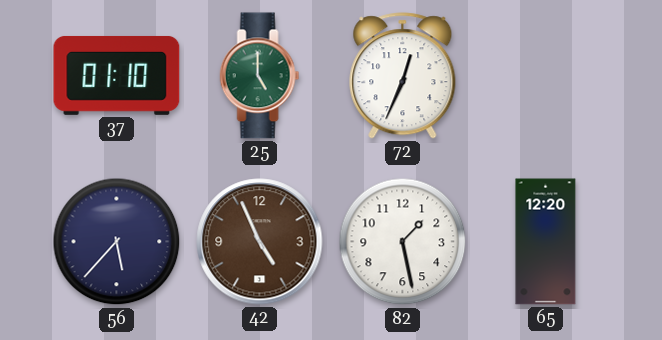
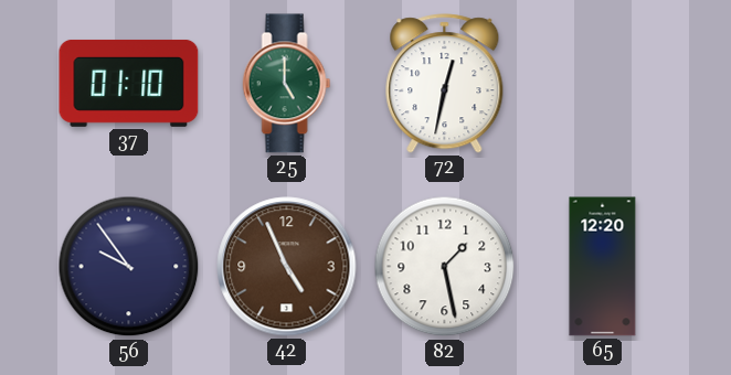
72: 12:34 -> 12:32 (445, 84)
56: 5:37 -> 9:54 (129, 267)
